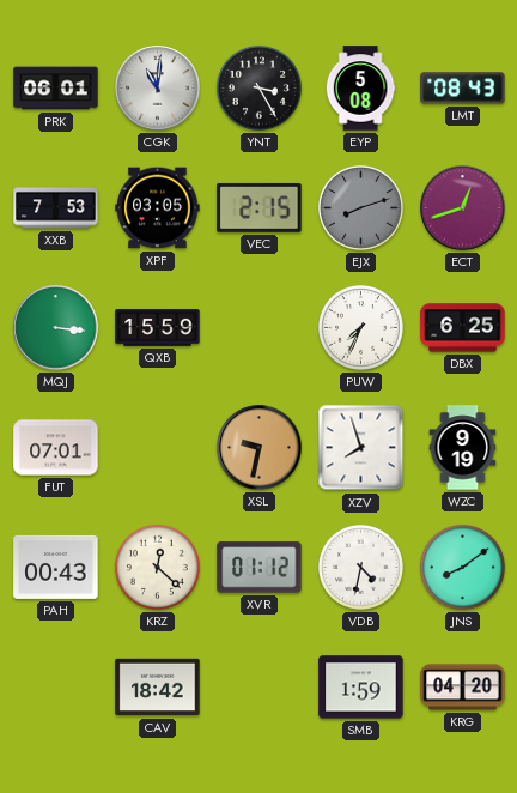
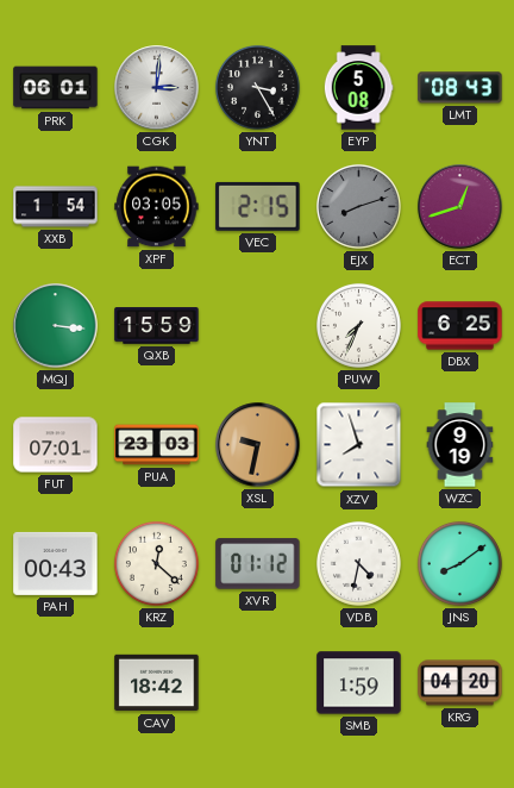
CGK: 11:01 -> 3:01 (157, 88)
XXB: 7:53 -> 1:54 (56, 207)
PUA: none -> 23:03 (157, 445)
